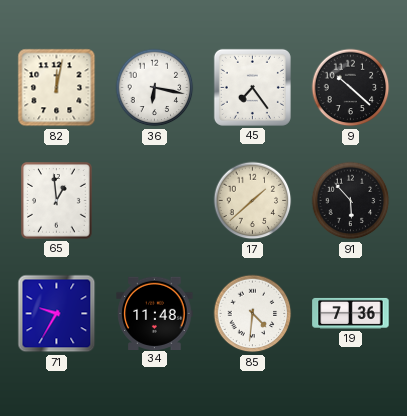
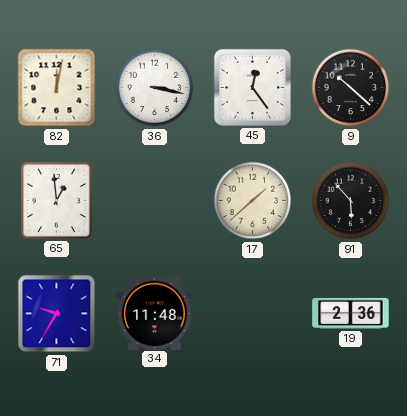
36: 6:17 -> 3:17 (155, 88)
45: 7:24 -> 12:24 (252, 87)
85: 4:31 -> none (253, 314)
19: 7:36 -> 2:36 (351, 313)
